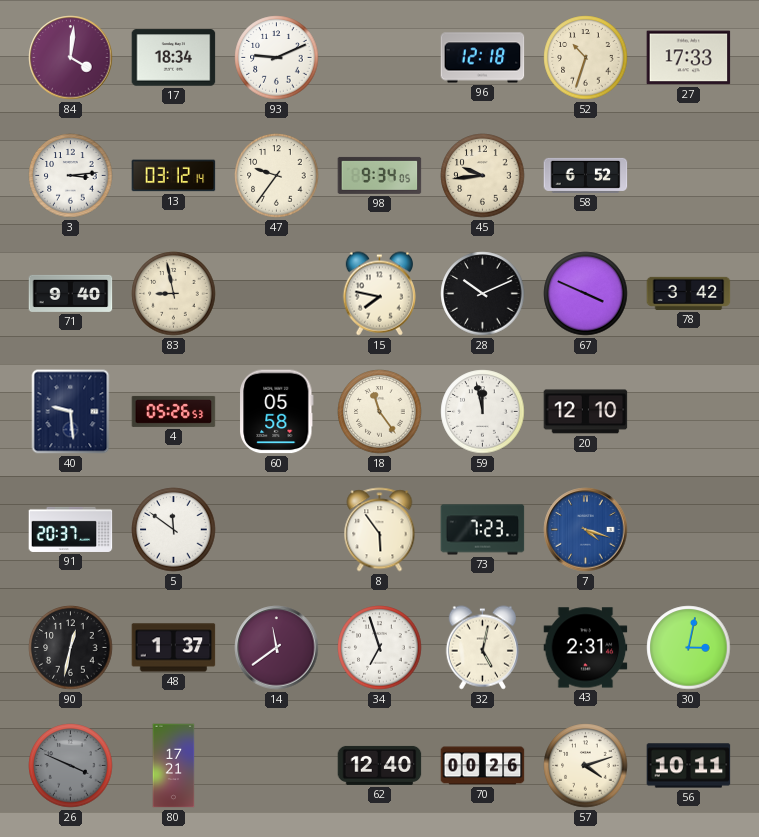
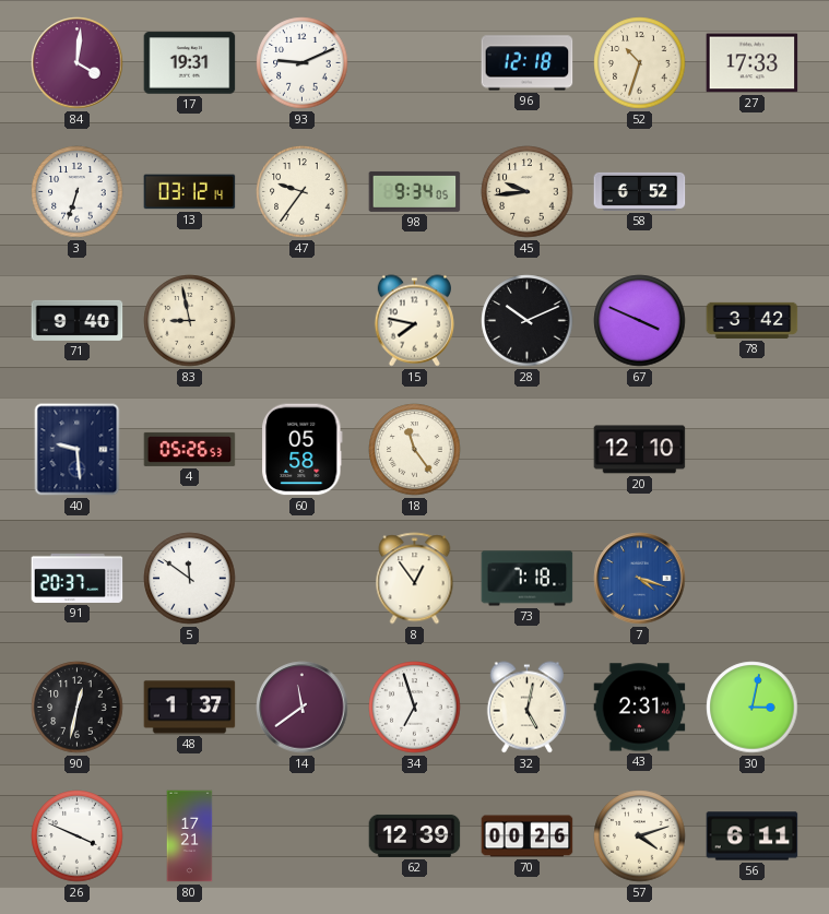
17: 18:34 -> 19:31 (190, 63)
3: 3:14 -> 6:33 (78, 192)
59: 11:58 -> none (483, 412)
8: 5:54 -> 12:54 (415, 579)
73: 7:23 -> 7:18 (528, 579)
26 dial: grey -> white (78, 836)
62: 12:40 -> 12:39 (415, 835)
56: 10:11 -> 6:11 (753, 836)
